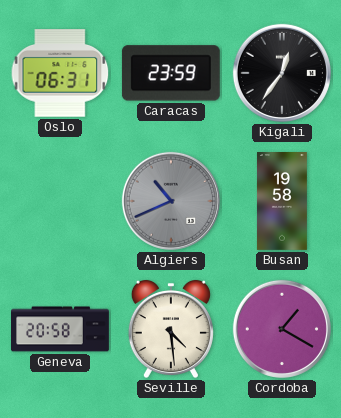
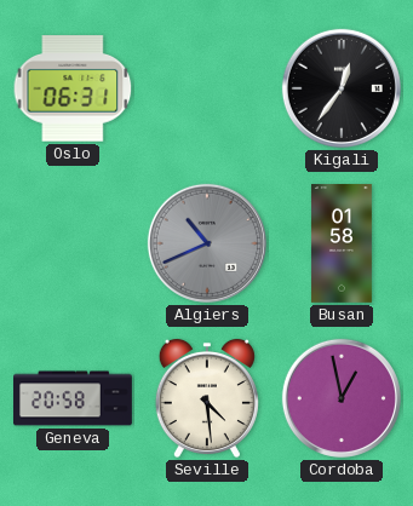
Caracas: 23:59 -> none (171, 73)
Busan: 19:58 -> 01:58 (342, 245)
Cordoba: 1:20 -> 12:58 (342, 398)
